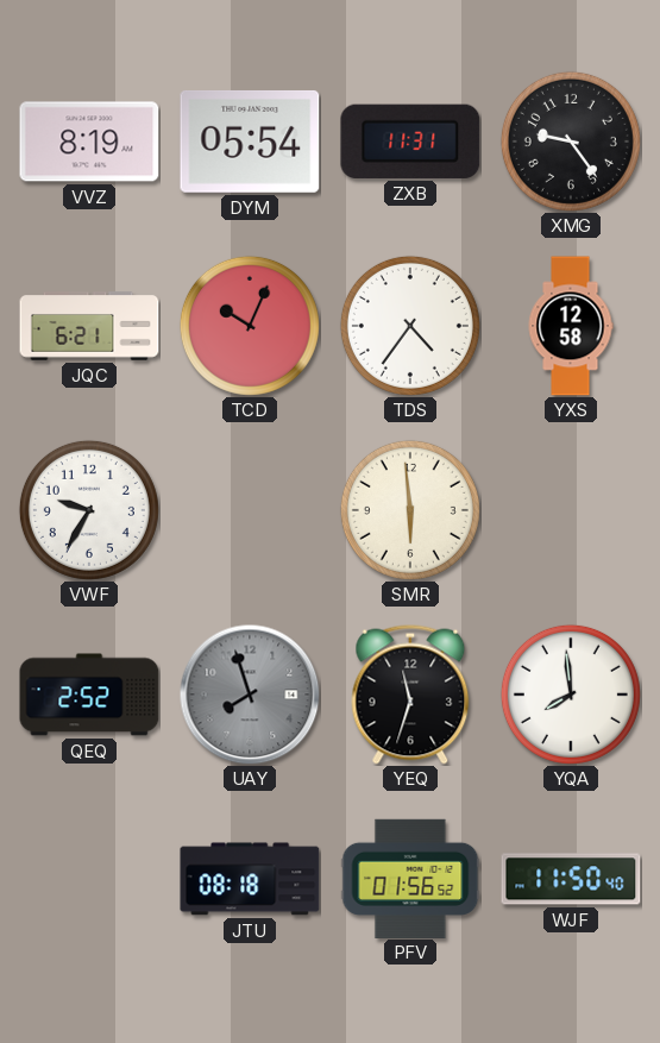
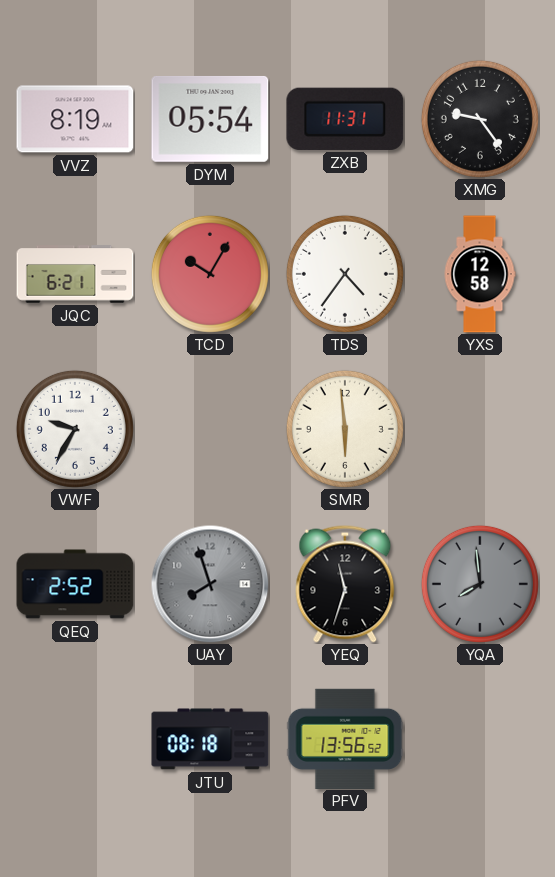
TCD: 10:04 -> 10:05 (210, 274)
YQA dial: white -> grey (480, 584)
PFV: 01:56 -> 13:56 (345, 738)
WJF: 11:50 -> none (571, 879)
